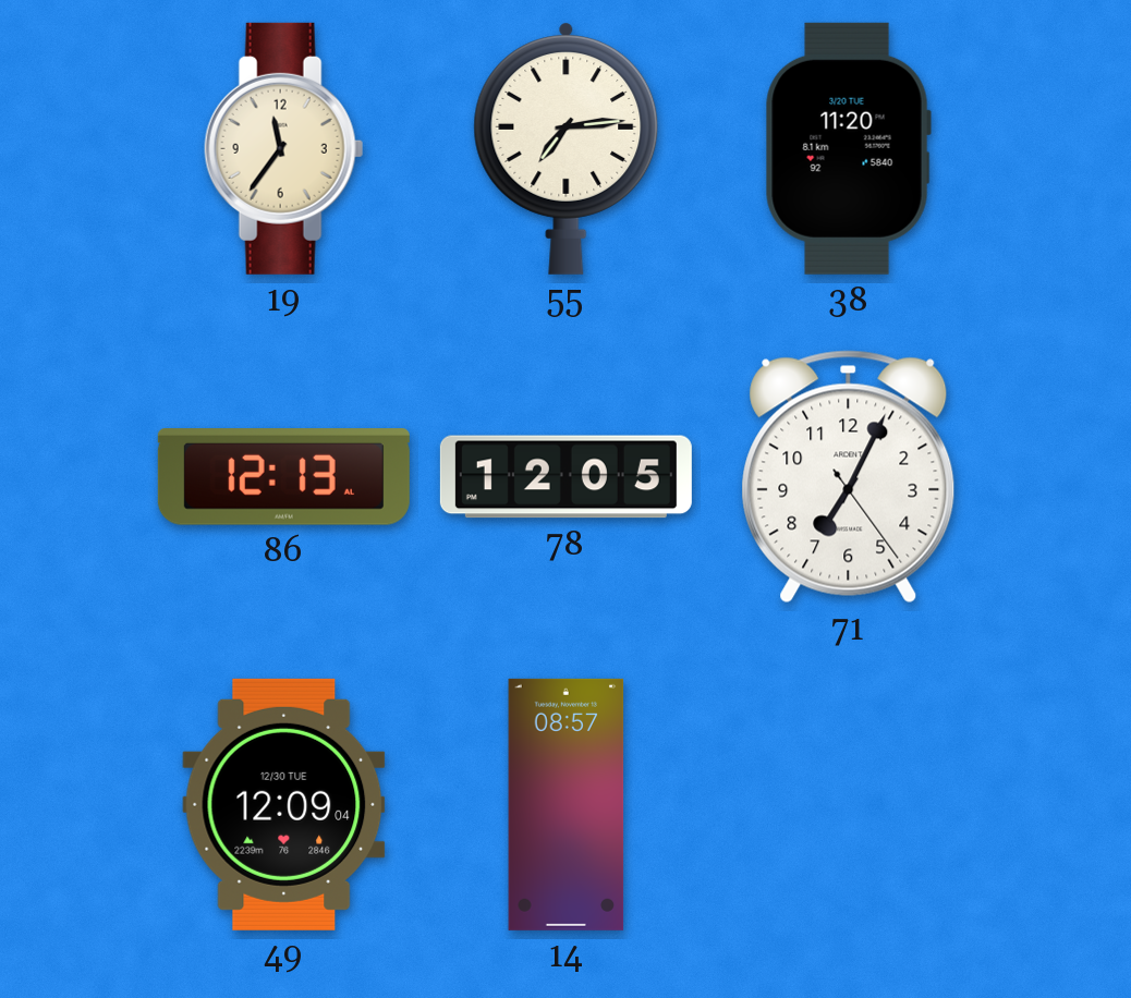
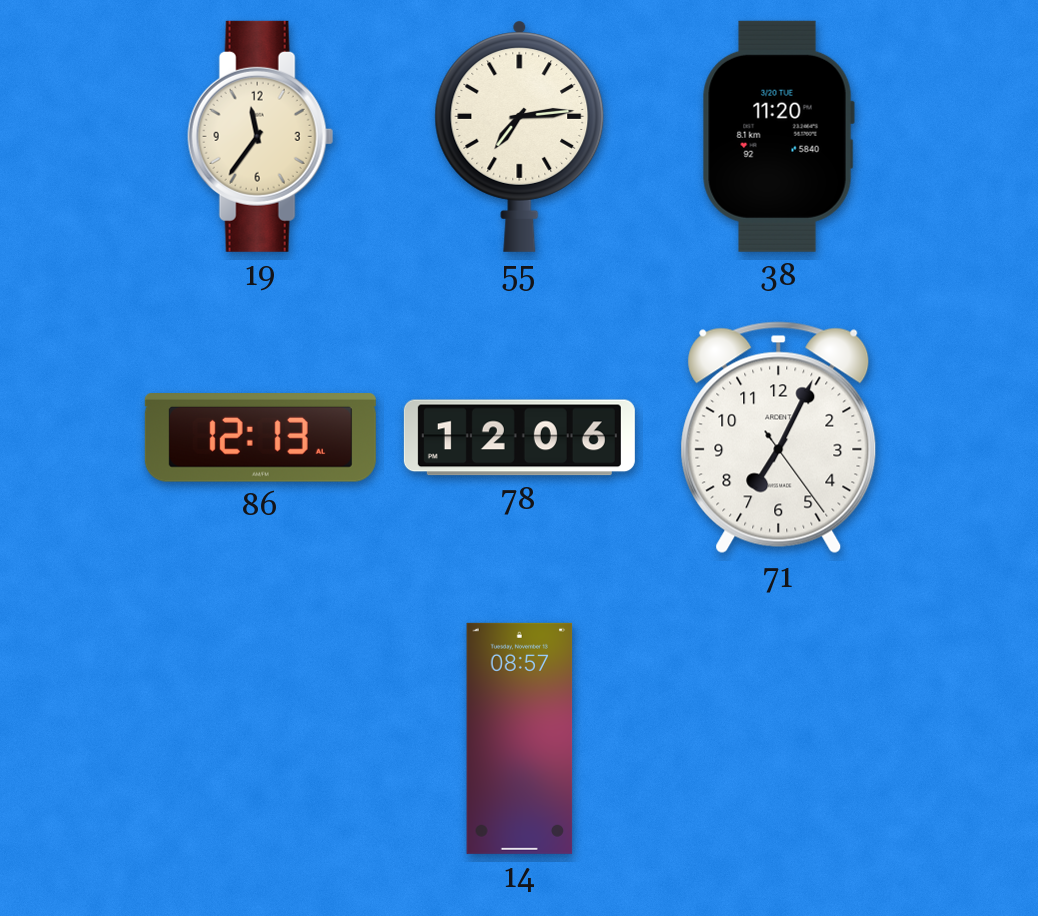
78: 12:05 -> 12:06 (519, 438)
49: 12:09 -> none (284, 804)
